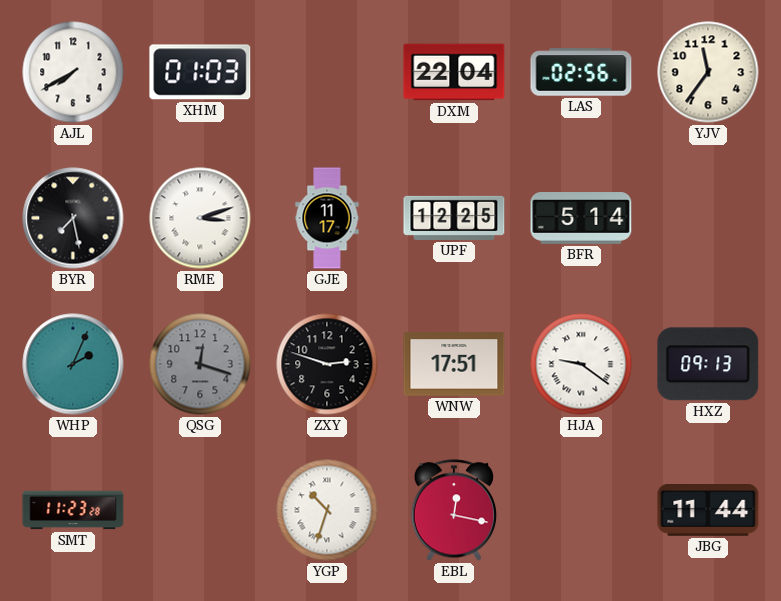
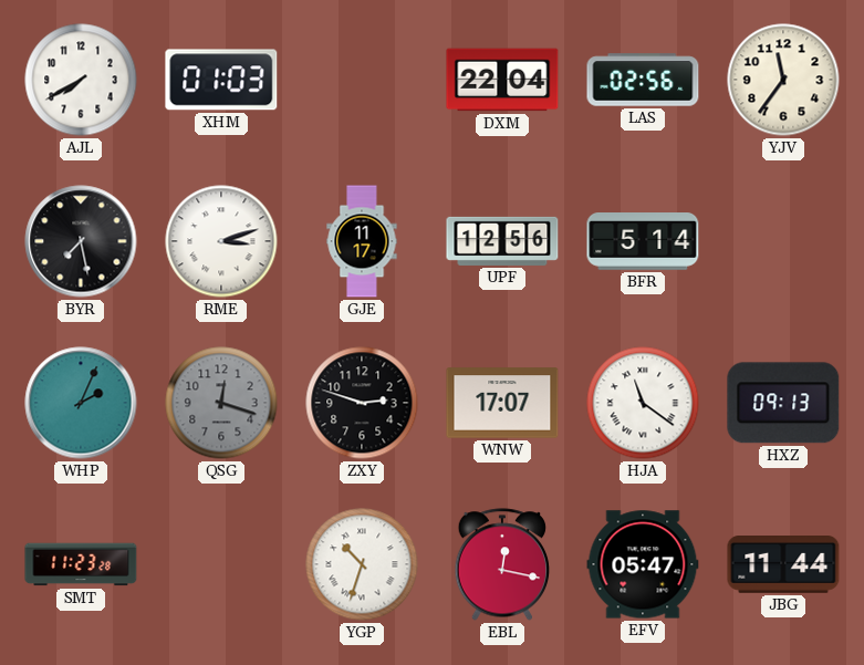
UPF: 12:25 -> 12:56 (502, 241)
WNW: 17:51 -> 17:07 (502, 403)
HJA: 9:21 -> 11:21 (643, 403)
EFV: none -> 05:47 (643, 564)
